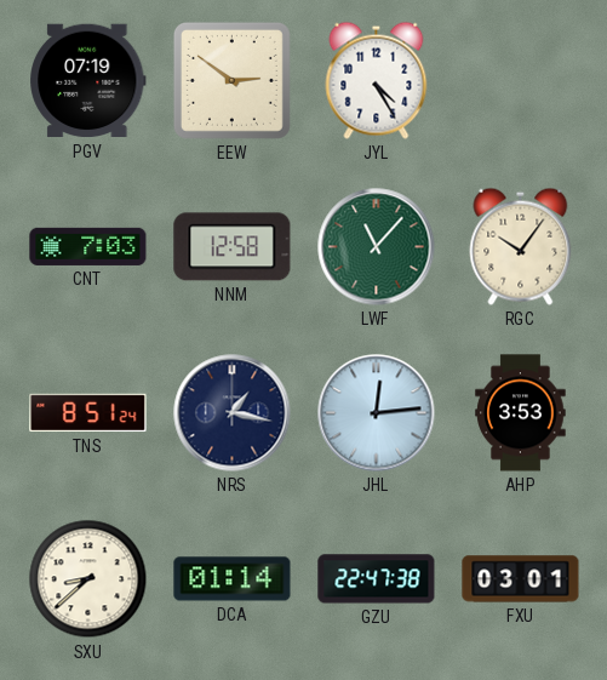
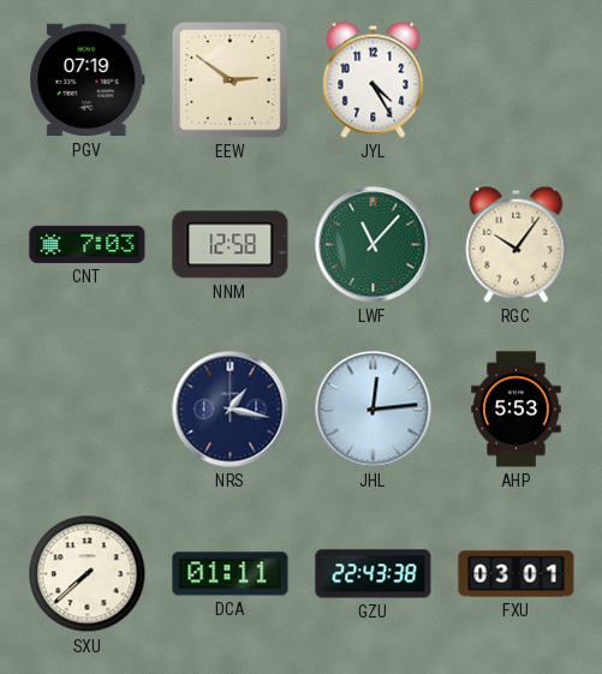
TNS: 8:51 -> none (88, 413)
AHP: 3:53 -> 5:53 (517, 410)
SXU: 8:38 -> 7:38 (88, 574)
DCA: 01:14 -> 01:11 (231, 574)
GZU: 22:47 -> 22:43 (374, 574)
